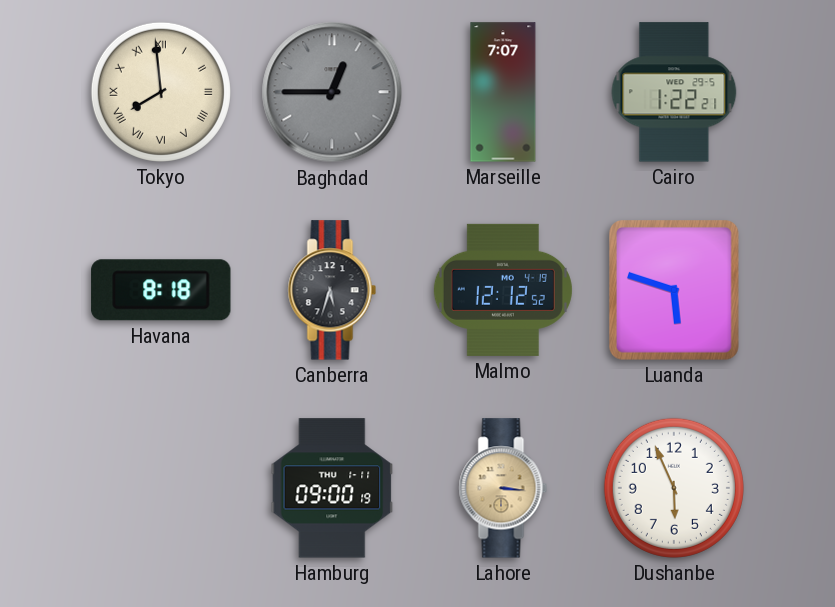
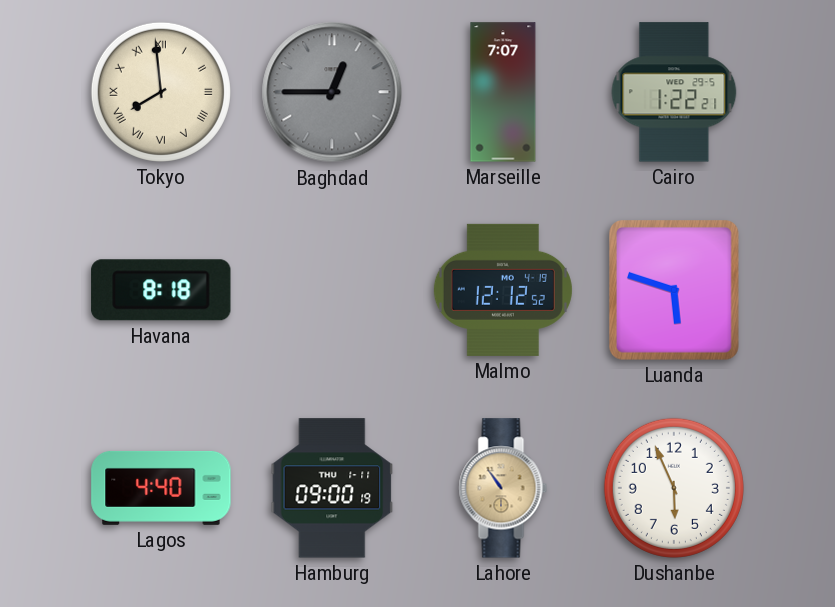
Canberra: 5:33 -> none (332, 290)
Lagos: none -> 4:40 (161, 488)
Lahore: 3:16 -> 10:54 (503, 488)
